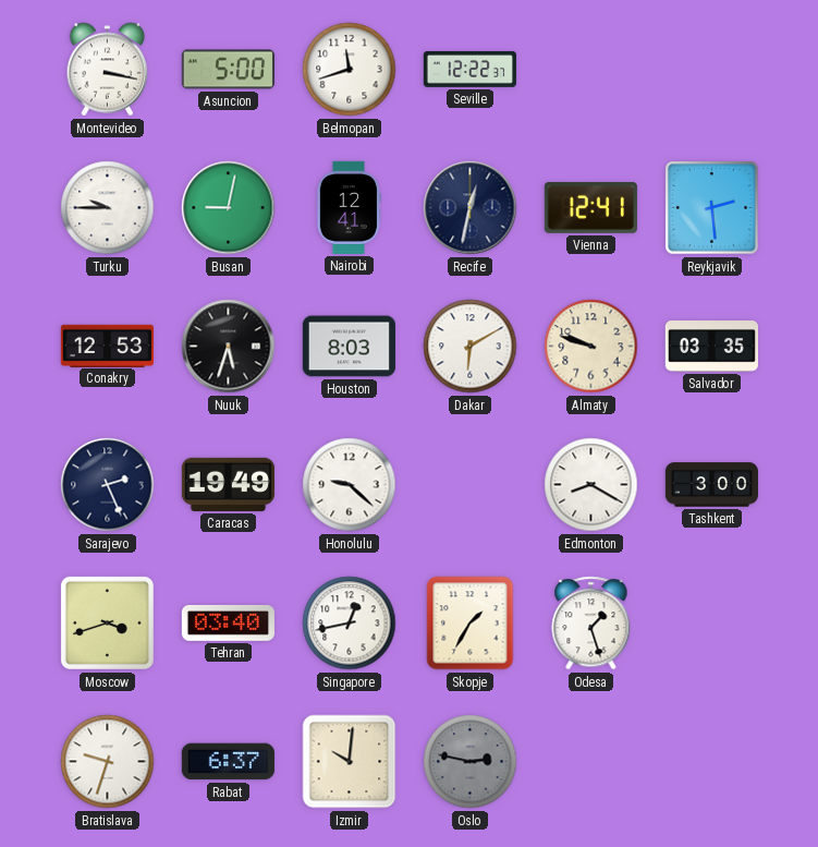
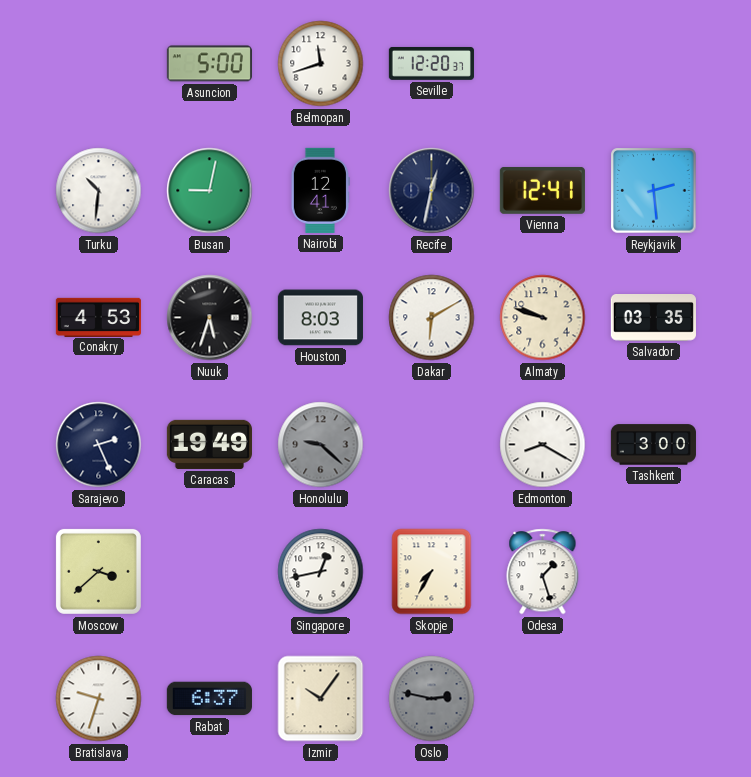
Montevideo: 3:17 -> none (108, 70)
Seville: 12:22 -> 12:20 (431, 64)
Turku: 9:45 -> 10:31 (99, 191)
Conakry: 12:53 -> 4:53 (98, 317)
Honolulu dial: white -> grey (321, 445)
Moscow: 3:42 -> 3:38 (98, 571)
Tehran: 03:40 -> none (228, 624)
Skopje: 1:35 -> 7:35 (432, 572)
Izmir: 10:01 -> 10:06 (321, 699)
